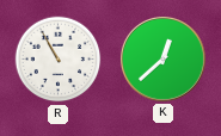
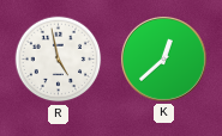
R: 10:55 -> 4:58 (59, 60)
